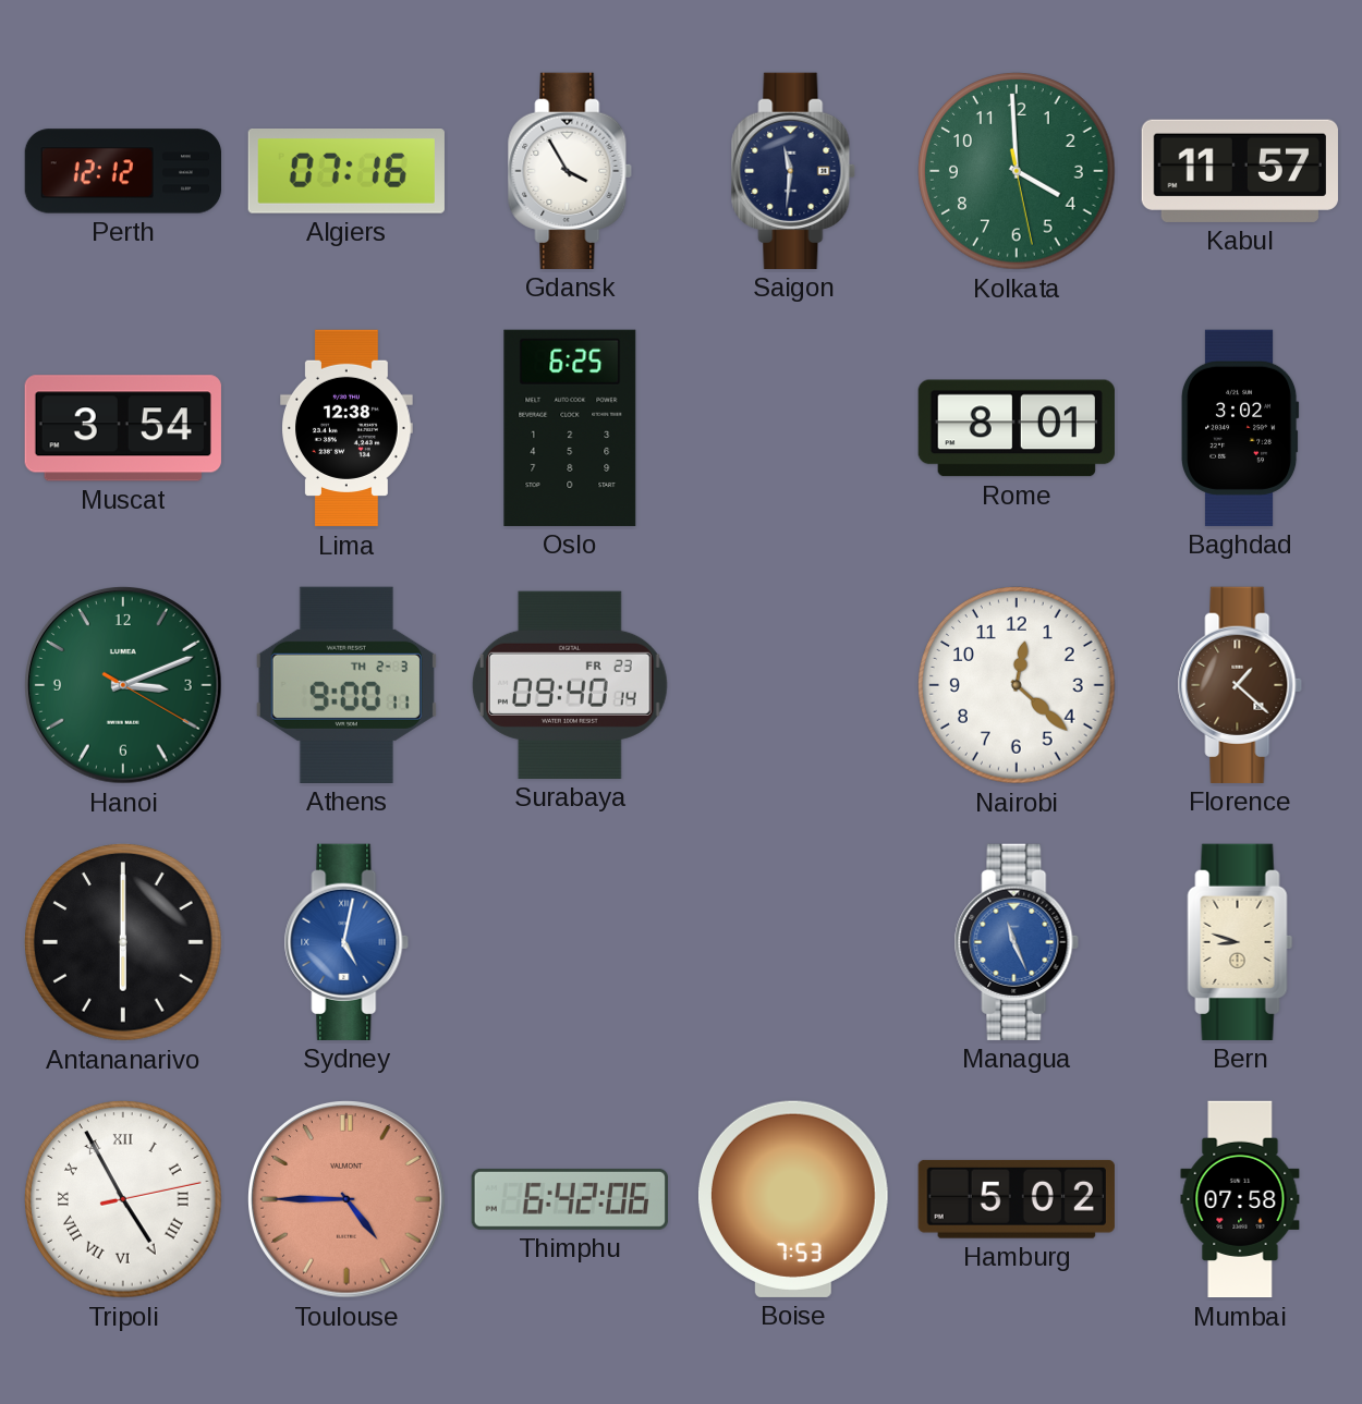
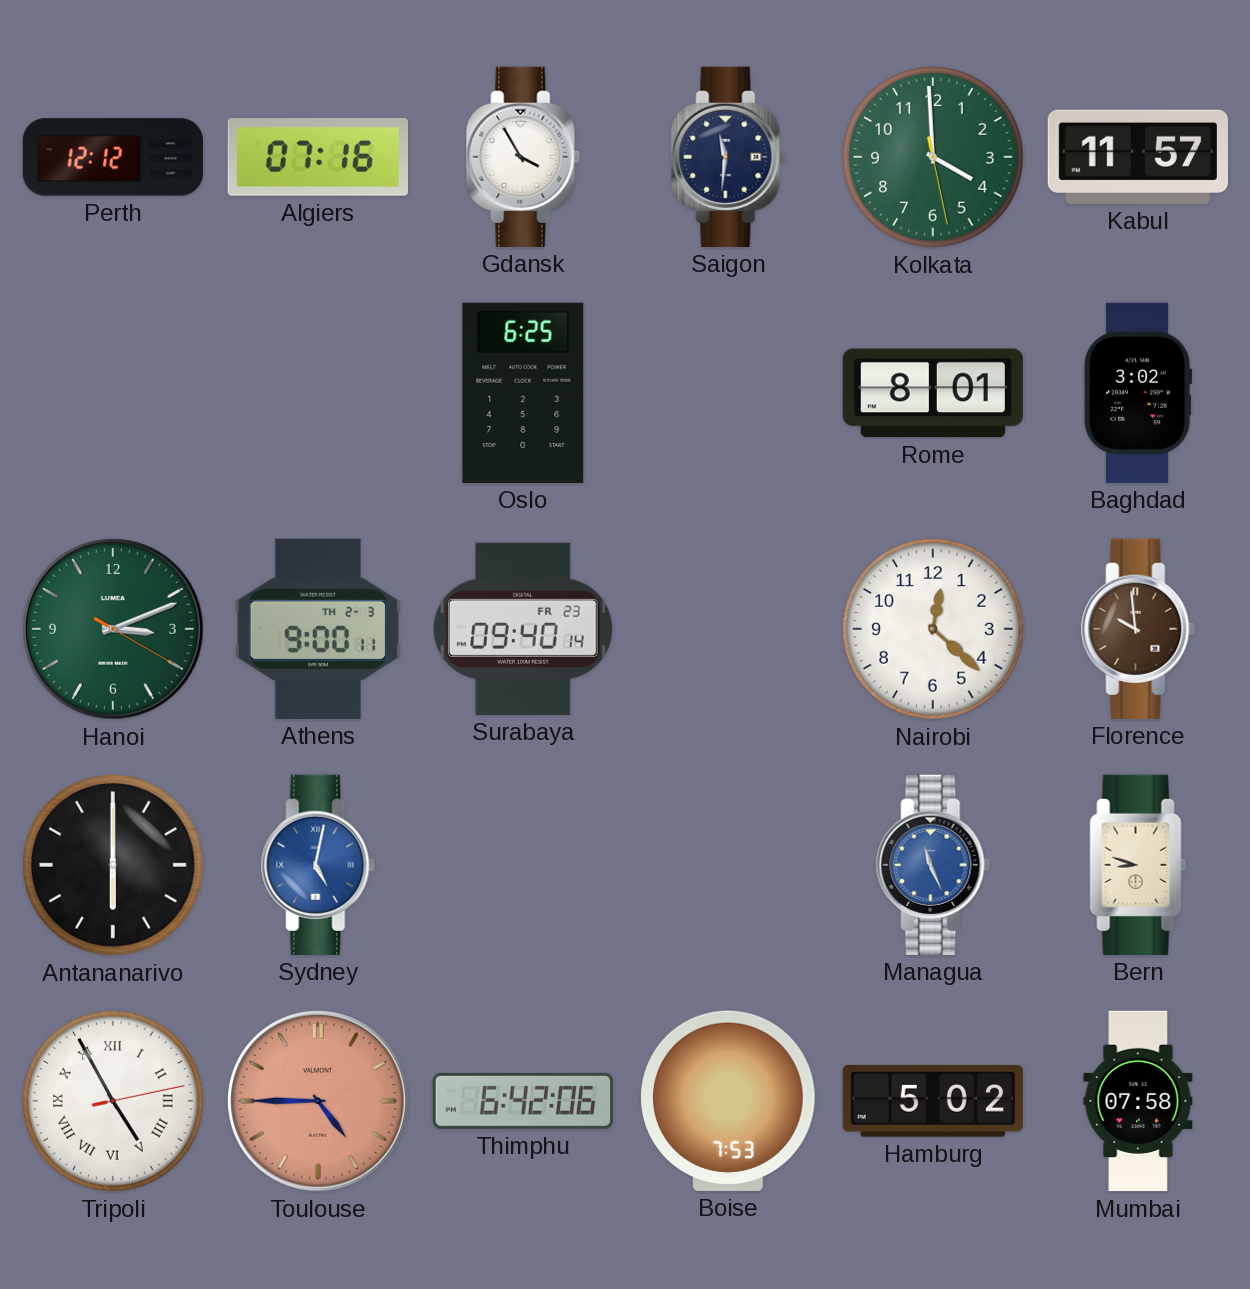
Muscat: 3:54 -> none (123, 428)
Lima: 12:38 -> none (346, 428)
Florence: 1:22 -> 9:59 (1138, 629)
